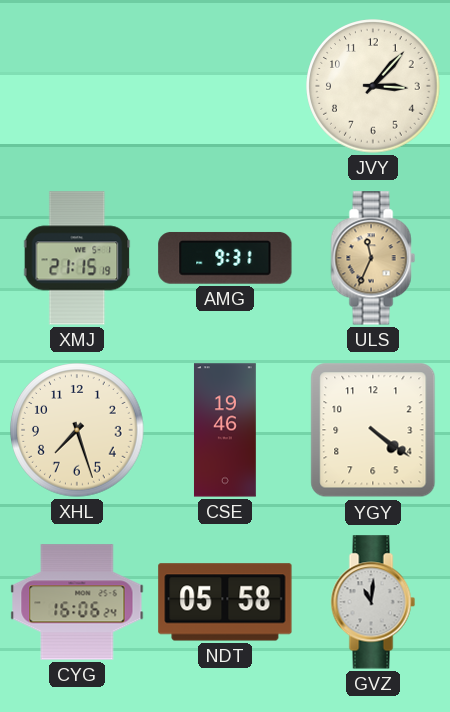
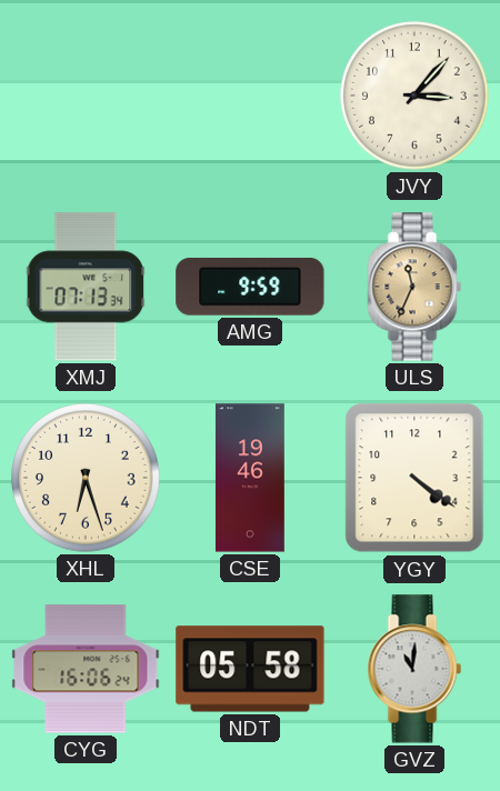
XMJ: 21:15 -> 07:13 (86, 287)
AMG: 9:31 -> 9:59 (250, 287)
XHL: 7:27 -> 6:27 (86, 478)
